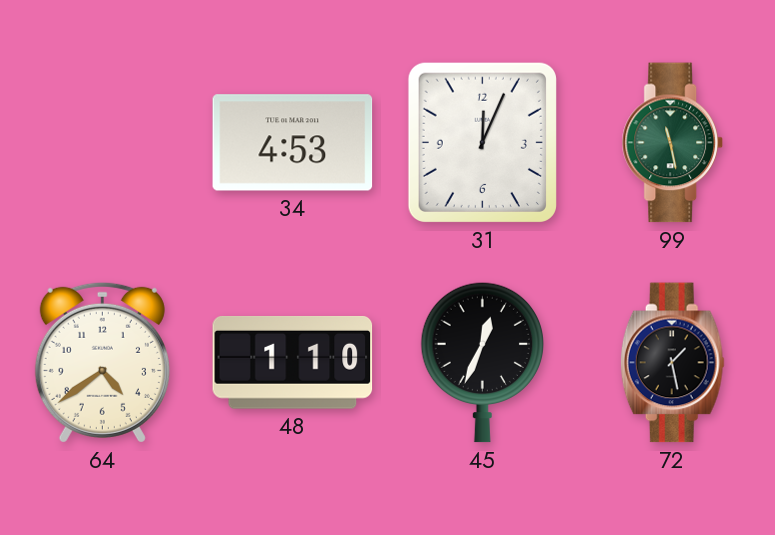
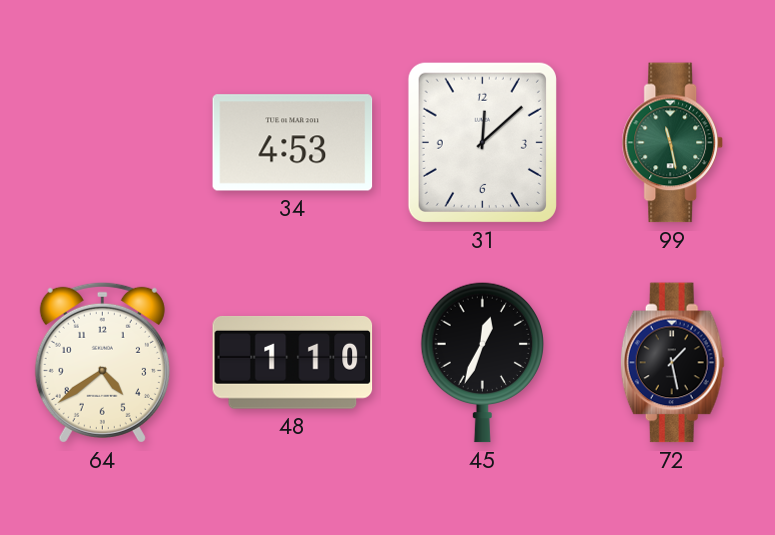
31: 12:04 -> 12:08 (482, 142)
